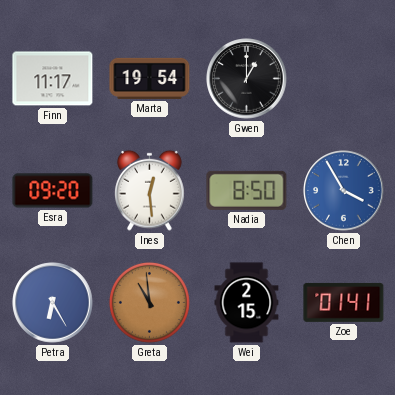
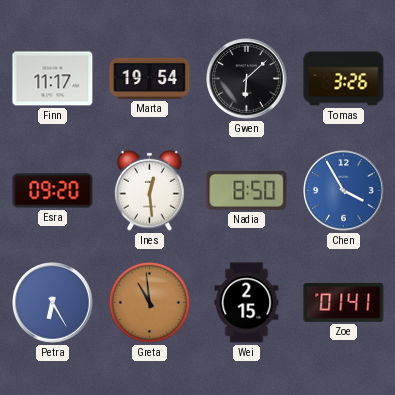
Gwen: 1:00 -> 6:08 (247, 79)
Tomas: none -> 3:26 (344, 79)
